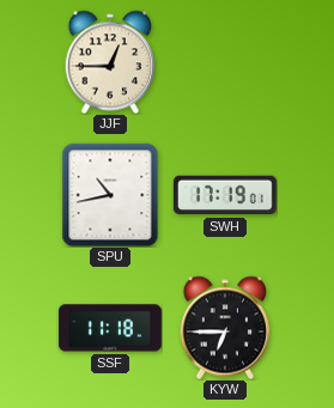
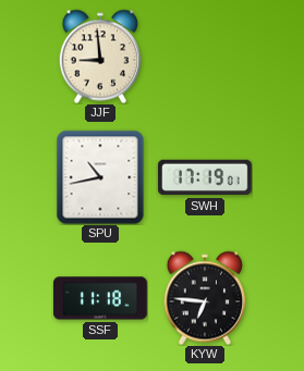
JJF: 12:45 -> 8:59 (99, 57)
KYW: 6:45 -> 6:46 (204, 298)
